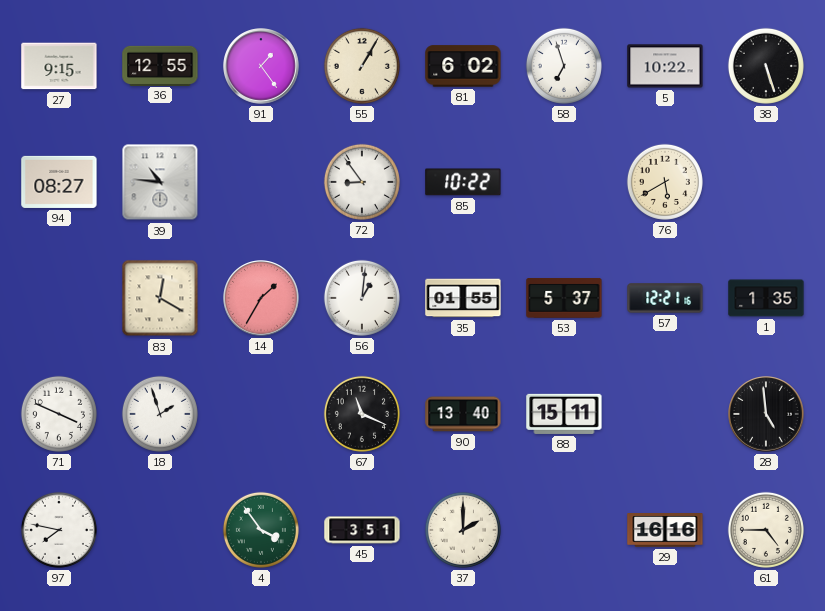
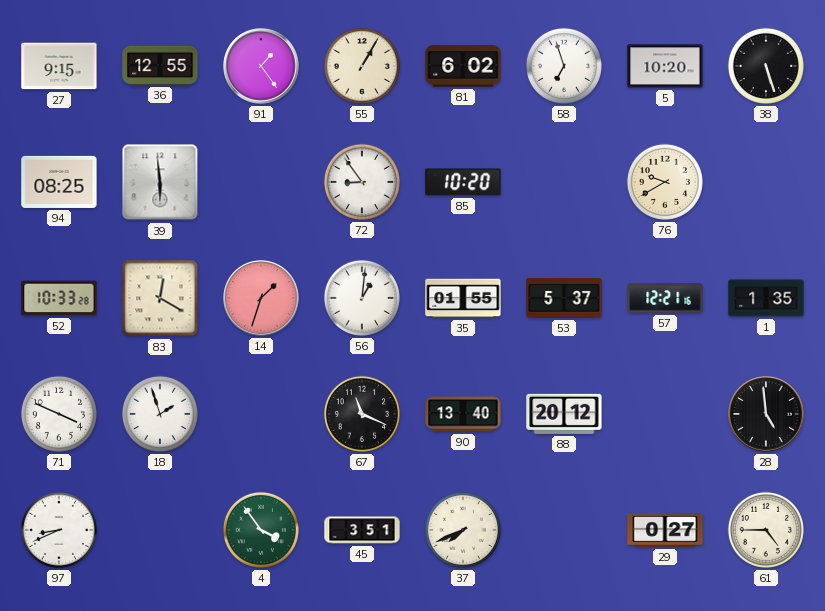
5: 10:22 -> 10:20 (665, 66)
94: 08:27 -> 08:25 (59, 182)
39: 10:46 -> 5:59 (160, 182)
85: 10:22 -> 10:20 (463, 182)
76: 5:40 -> 9:40 (665, 182)
52: none -> 10:33 (59, 298)
14: 1:35 -> 1:33 (261, 298)
88: 15:11 -> 20:12 (564, 414)
97: 7:47 -> 8:41 (59, 530)
37: 2:00 -> 7:41 (463, 530)
29: 16:16 -> 0:27 (665, 531)
